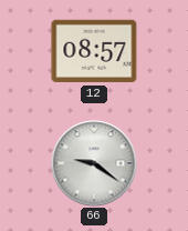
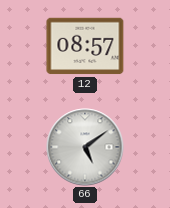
66: 9:21 -> 5:09 (85, 147)
